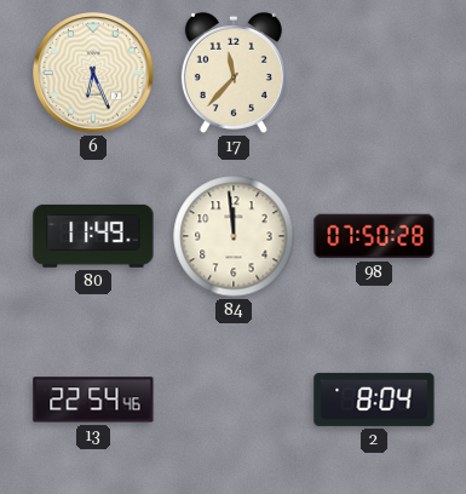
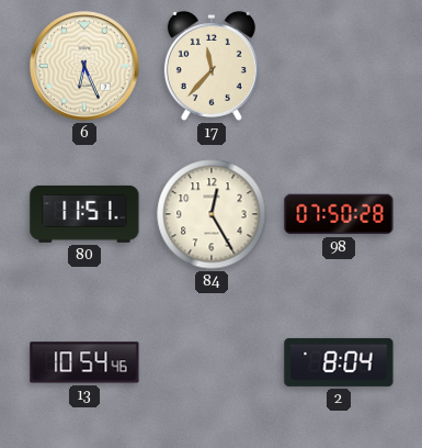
80: 11:49 -> 11:51 (84, 214)
84: 11:59 -> 12:25 (212, 214)
13: 22:54 -> 10:54 (84, 362)
